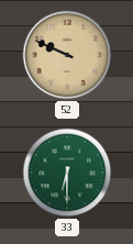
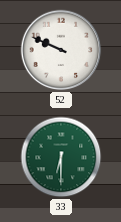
52 dial: champagne -> white (61, 50)
